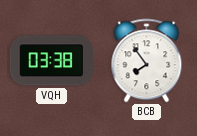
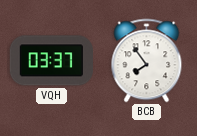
VQH: 03:38 -> 03:37 (51, 61)
